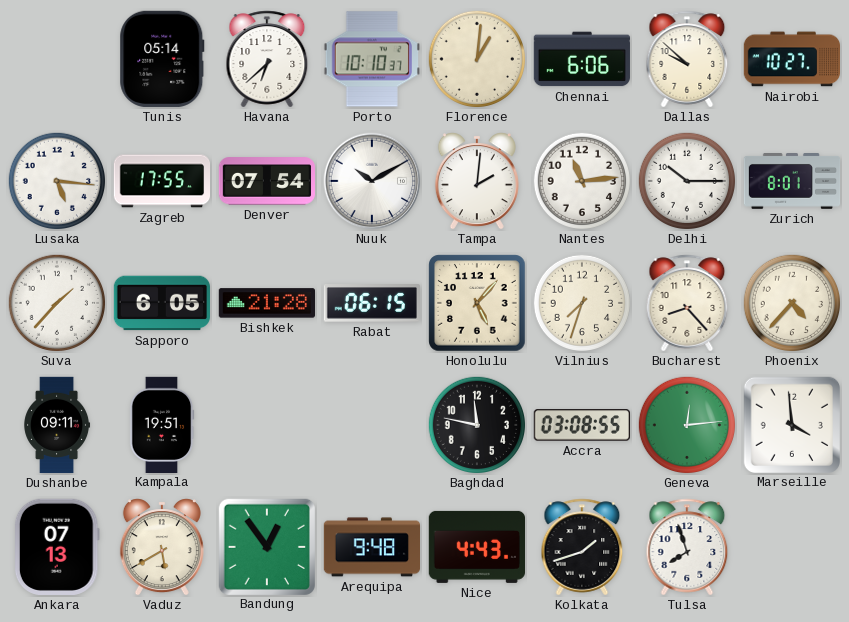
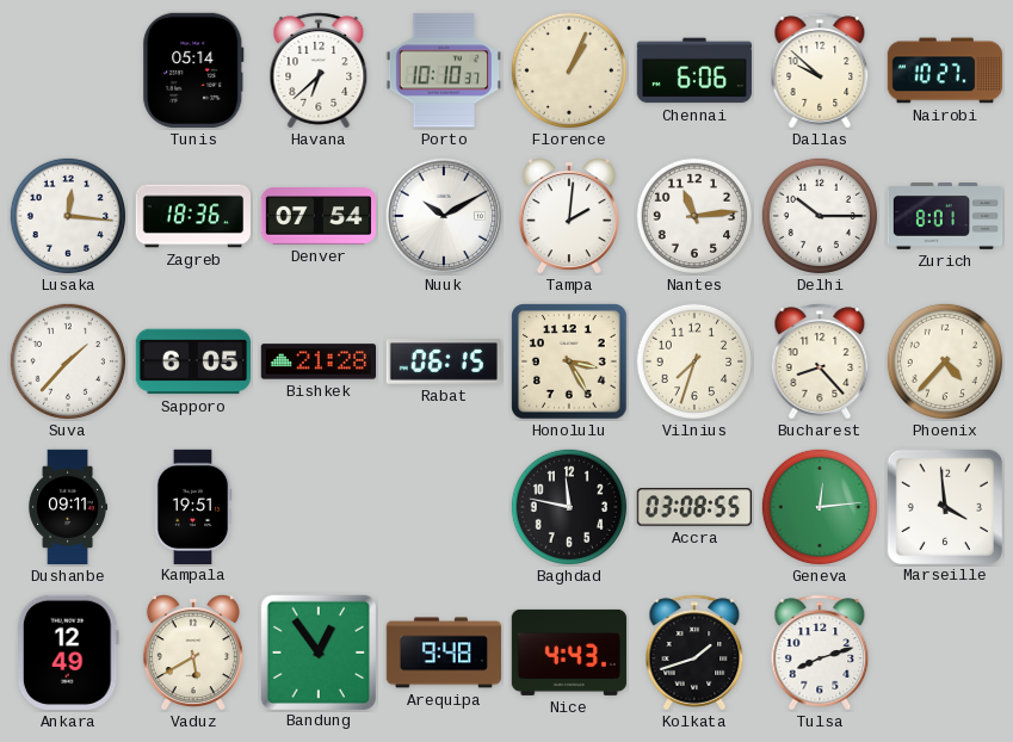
Florence: 1:01 -> 1:04 (568, 69)
Lusaka: 5:16 -> 12:16 (67, 215)
Zagreb: 17:55 -> 18:36 (193, 216)
Honolulu: 5:07 -> 3:25 (569, 361)
Ankara: 07:13 -> 12:49 (68, 653)
Tulsa: 7:57 -> 8:12 (820, 653)
